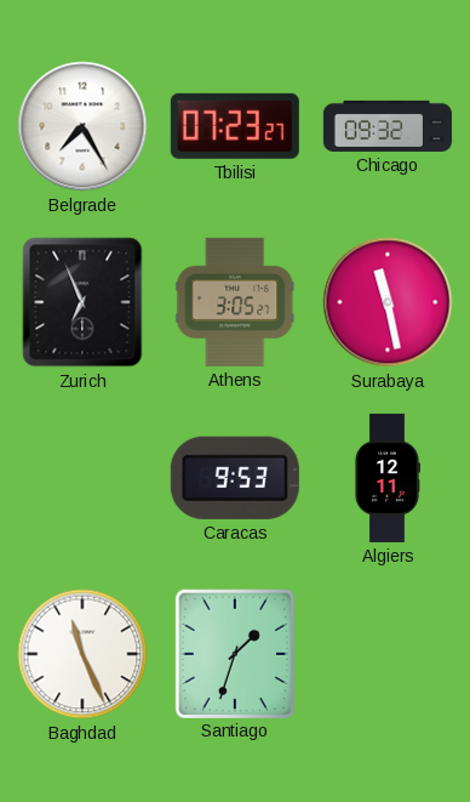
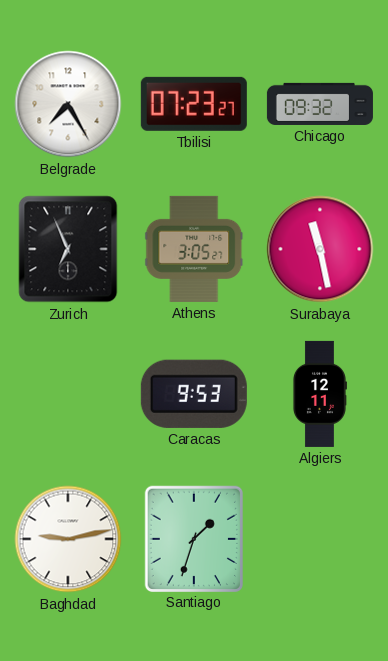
Baghdad: 11:26 -> 9:13 (68, 539)
